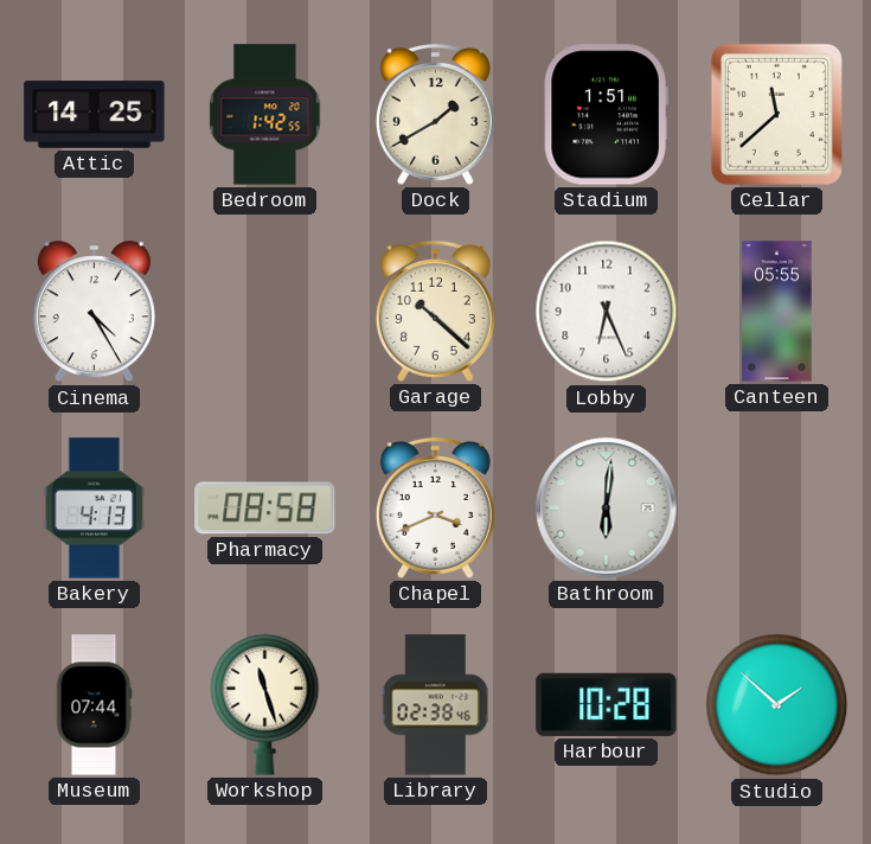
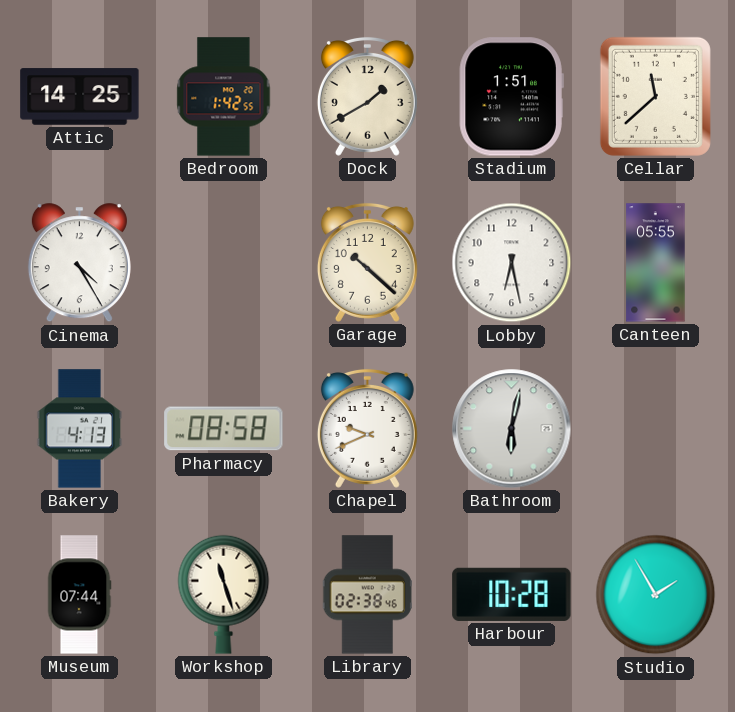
Lobby: 6:26 -> 6:28 (512, 263)
Chapel: 3:41 -> 9:41 (367, 429)
Bathroom: 6:01 -> 6:02 (512, 429)
Studio: 1:52 -> 1:55 (656, 595)
